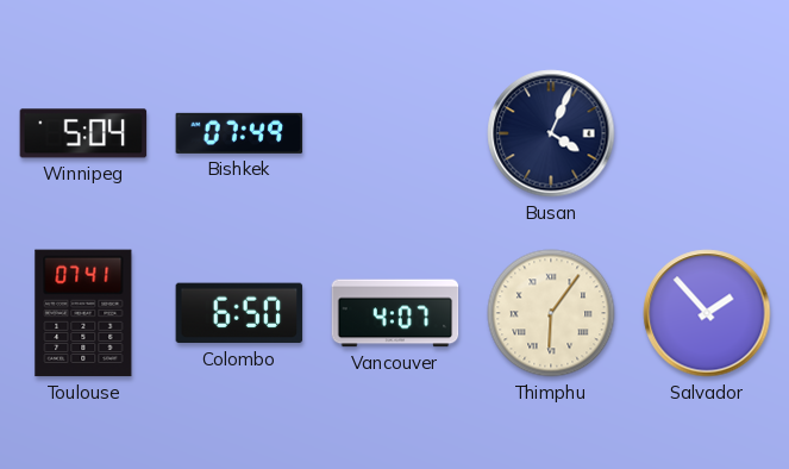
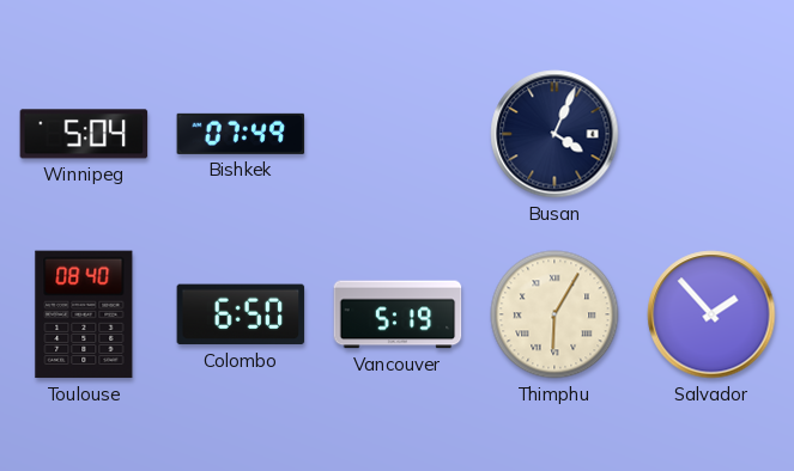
Toulouse: 07:41 -> 08:40 (84, 314)
Vancouver: 4:07 -> 5:19 (398, 314)
Thimphu: 6:06 -> 6:05 (554, 314)
